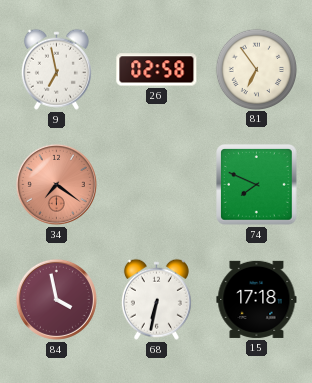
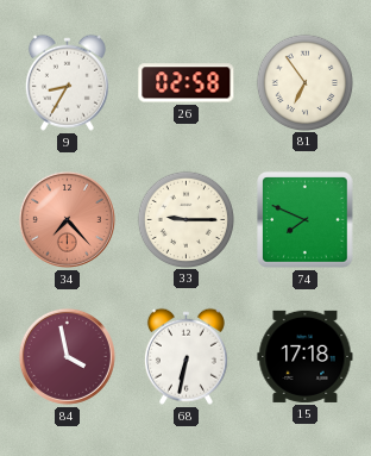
9: 6:58 -> 8:35 (67, 82)
34: 7:21 -> 7:23 (67, 219)
33: none -> 9:15 (185, 219)
